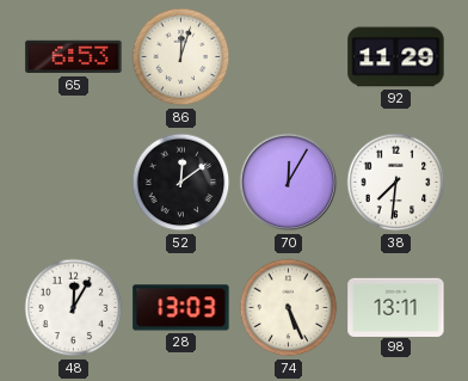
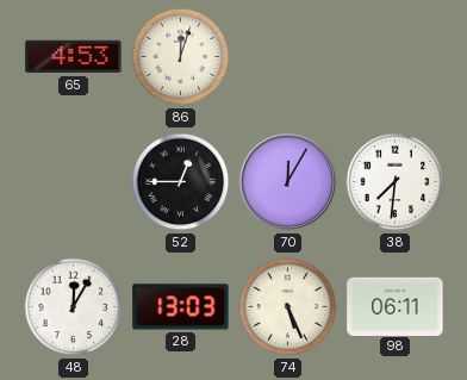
65: 6:53 -> 4:53 (74, 57)
92: 11:29 -> none (396, 57)
52: 12:09 -> 12:45 (181, 182)
98: 13:11 -> 06:11 (396, 306)
